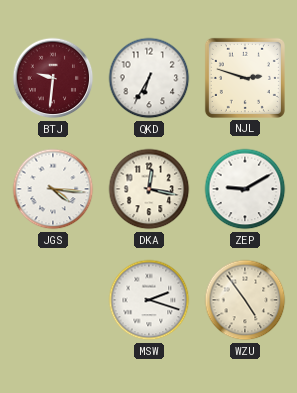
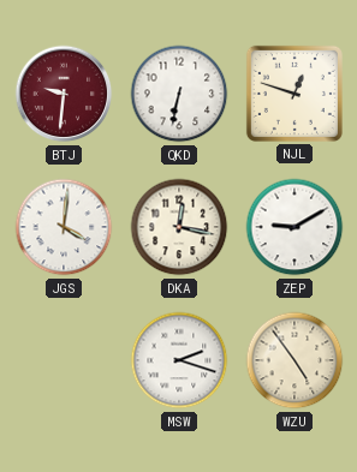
QKD: 6:35 -> 6:32 (179, 94)
NJL: 2:48 -> 12:48 (294, 94)
JGS: 4:16 -> 4:01 (64, 227)
